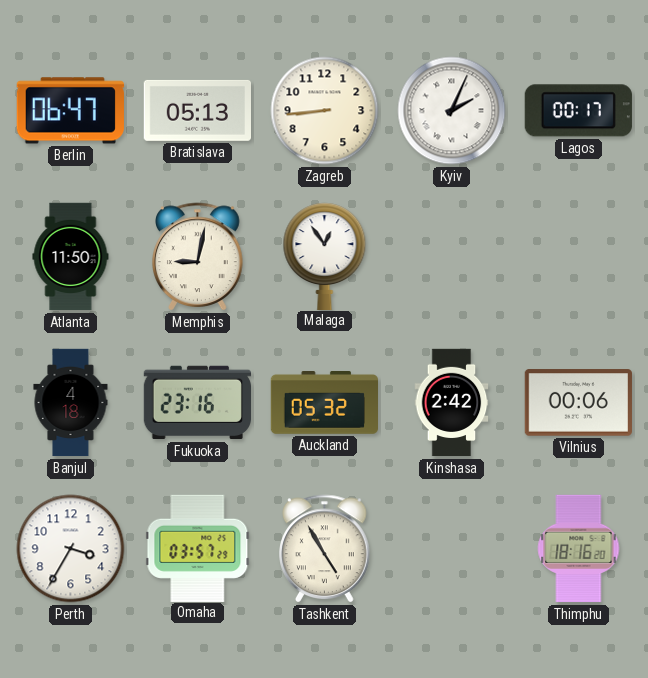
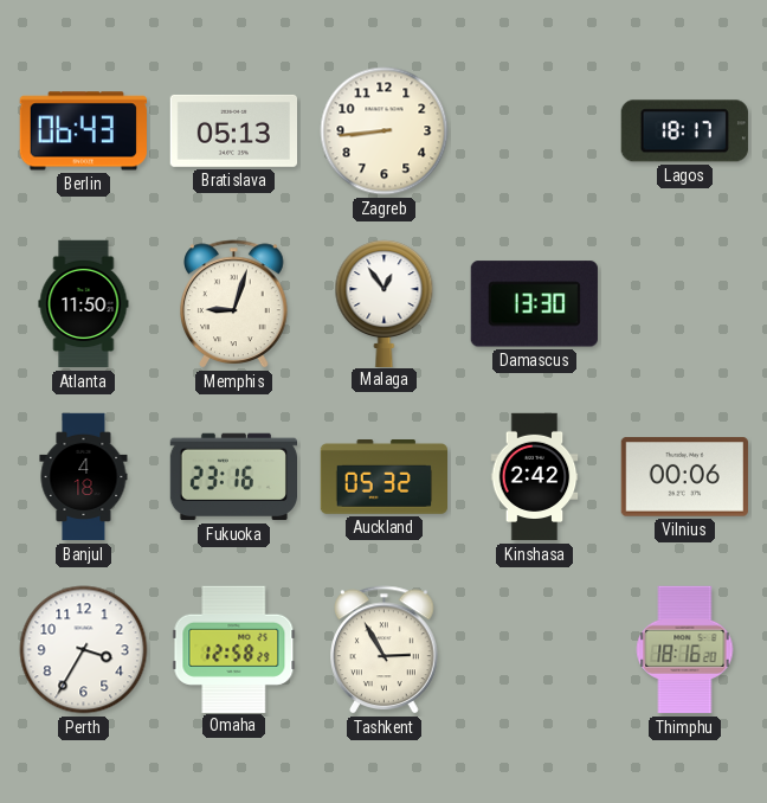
Berlin: 06:47 -> 06:43 (83, 131)
Kyiv: 2:04 -> none (452, 111)
Lagos: 00:17 -> 18:17 (684, 131)
Memphis: 9:02 -> 9:03 (234, 304)
Damascus: none -> 13:30 (534, 304)
Omaha: 03:57 -> 12:58 (234, 649)
Tashkent: 4:55 -> 2:55 (385, 650)
